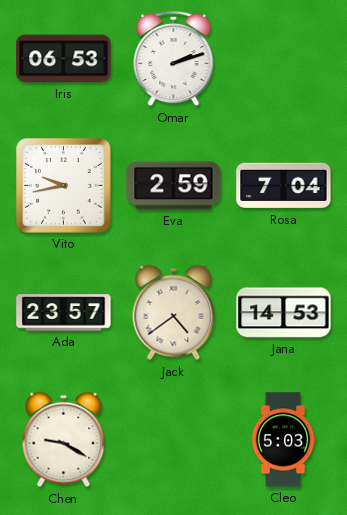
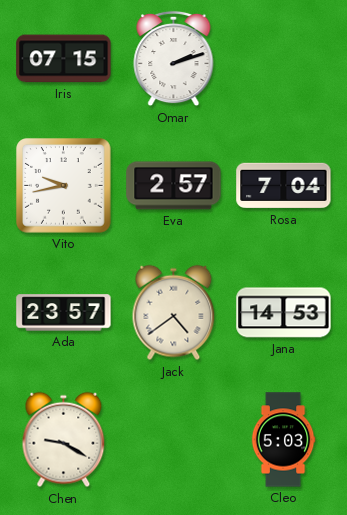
Iris: 06:53 -> 07:15 (64, 59)
Eva: 2:59 -> 2:57 (174, 186)
